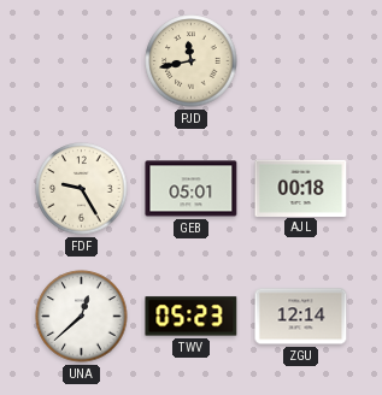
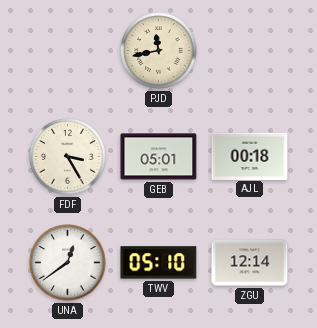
FDF: 9:25 -> 3:25 (68, 157)
UNA: 12:38 -> 12:39 (68, 263)
TWV: 05:23 -> 05:10 (159, 263)
